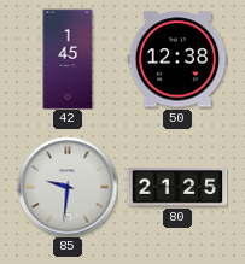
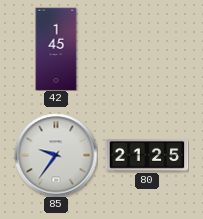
50: 12:38 -> none (177, 59)
85: 9:31 -> 9:36 (56, 155)
